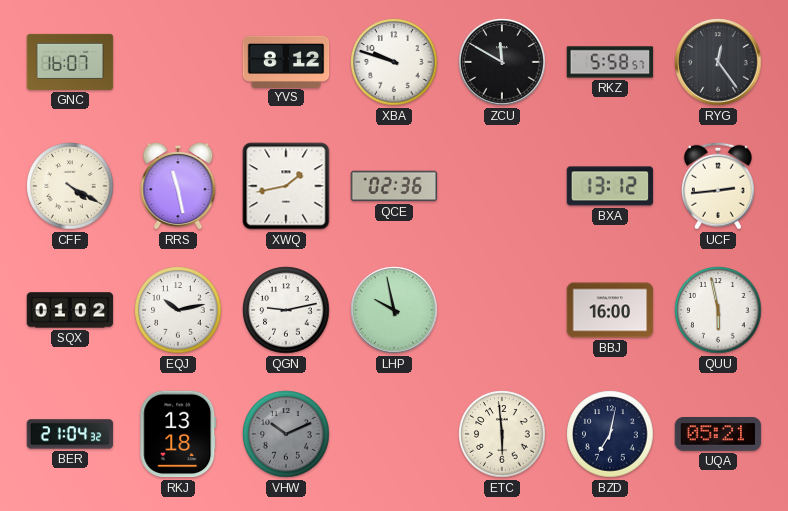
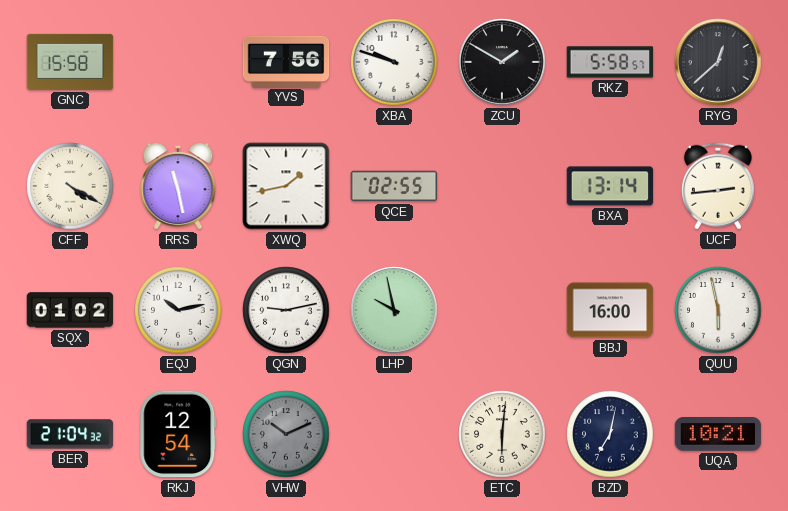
GNC: 16:07 -> 15:58 (70, 62)
YVS: 8:12 -> 7:56 (286, 61)
ZCU: 11:50 -> 1:50 (502, 62)
RYG: 12:24 -> 12:38 (718, 62)
QCE: 02:36 -> 02:55 (394, 186)
BXA: 13:12 -> 13:14 (610, 186)
RKJ: 13:18 -> 12:54 (178, 434)
ETC: 5:59 -> 6:01 (502, 434)
UQA: 05:21 -> 10:21 (718, 435)
